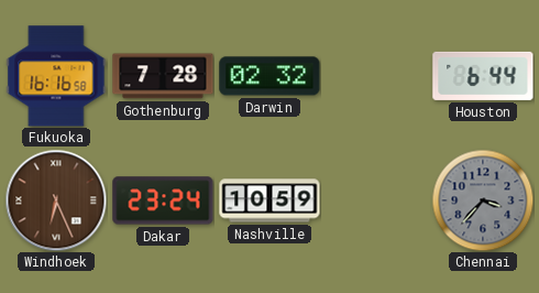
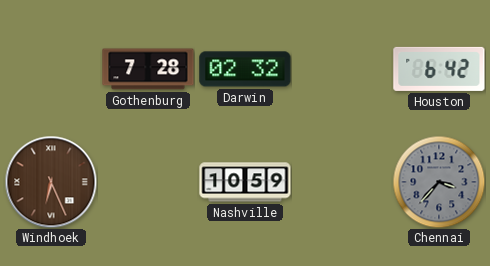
Fukuoka: 16:16 -> none (56, 76)
Houston: 6:44 -> 6:42 (439, 69)
Dakar: 23:24 -> none (163, 200)
